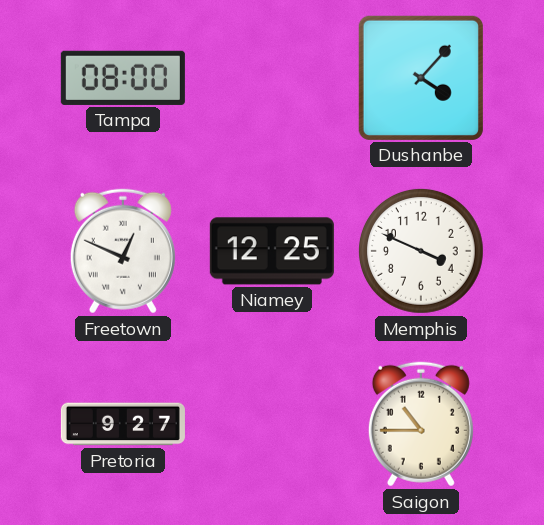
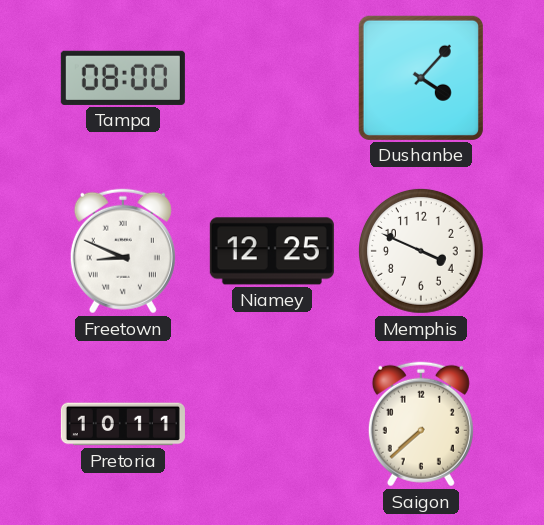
Freetown: 12:49 -> 8:49 (123, 251)
Pretoria: 9:27 -> 10:11 (123, 424)
Saigon: 10:45 -> 7:38 (421, 424)
